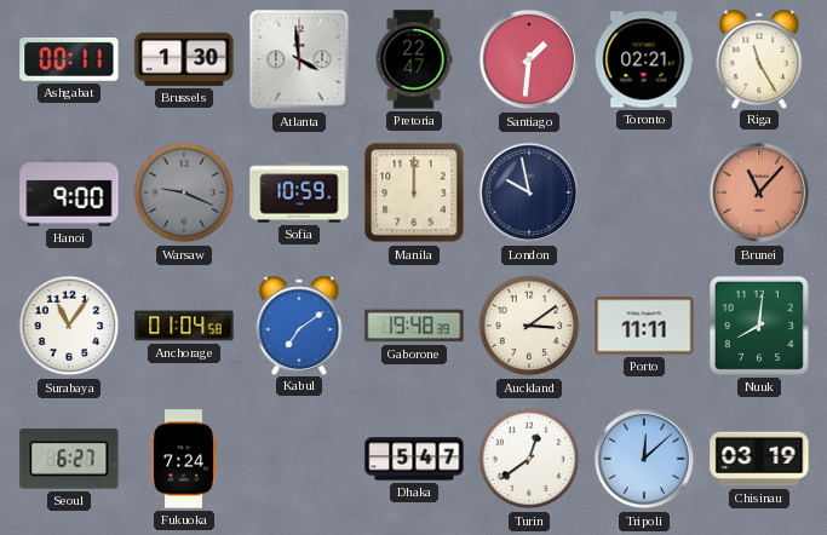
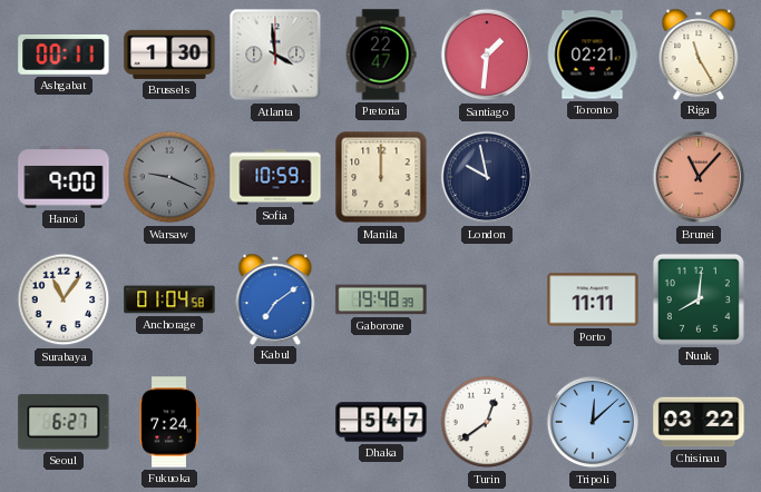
Auckland: 3:09 -> none (529, 326)
Chisinau: 03:19 -> 03:22 (699, 422)
